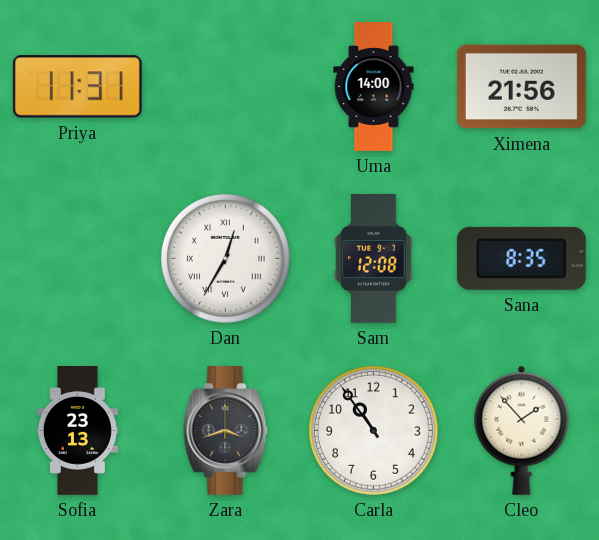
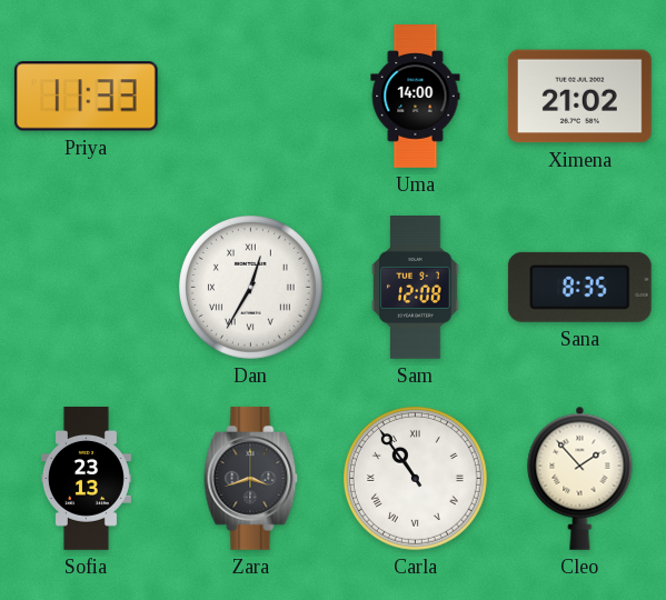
Priya: 11:31 -> 11:33 (86, 97)
Ximena: 21:56 -> 21:02 (579, 97)
Carla numerals: Arabic -> Roman (415, 478)
